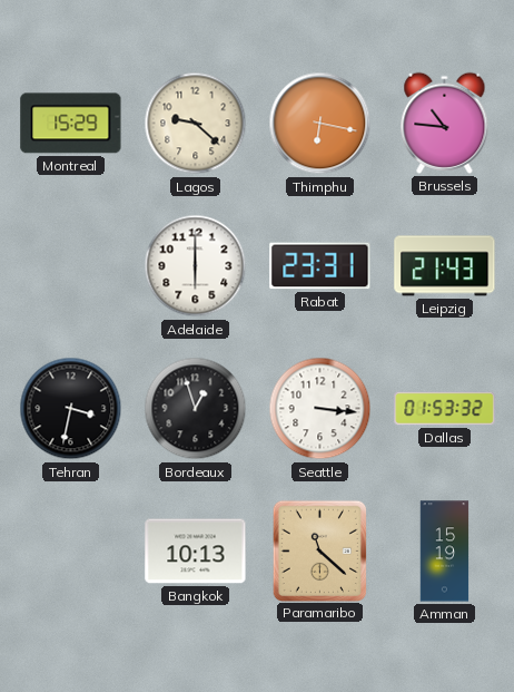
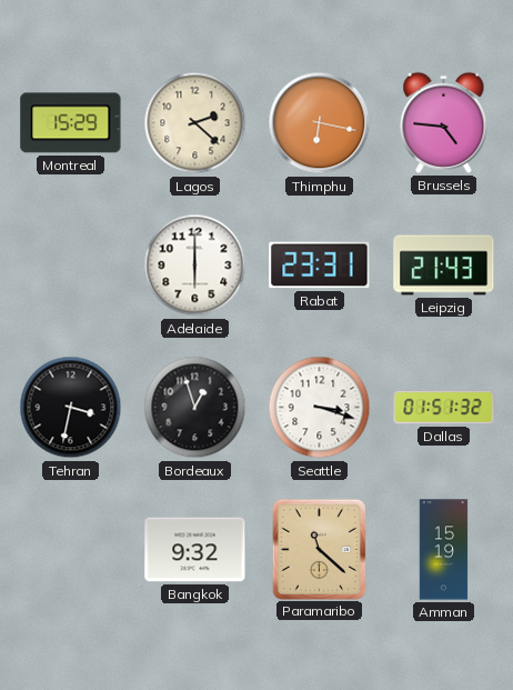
Lagos: 9:22 -> 2:22 (195, 123)
Brussels: 10:46 -> 4:46 (444, 122)
Seattle: 3:16 -> 3:18 (320, 408)
Dallas: 01:53 -> 01:51 (444, 408)
Bangkok: 10:13 -> 9:32 (195, 550)
